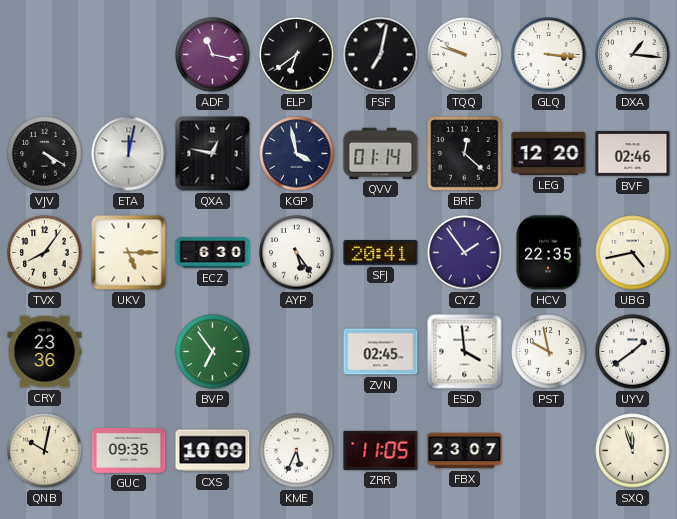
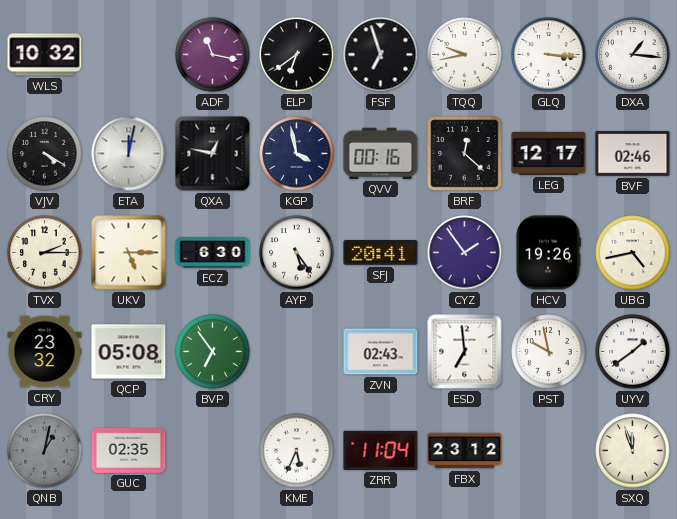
WLS: none -> 10:32 (45, 55)
FSF: 7:02 -> 6:57 (381, 55)
TQQ: 9:48 -> 9:43 (465, 55)
QVV: 01:14 -> 00:16 (381, 153)
LEG: 12:20 -> 12:17 (549, 153)
TVX: 8:06 -> 2:15 (45, 253)
HCV: 22:35 -> 19:26 (548, 253)
CRY: 23:36 -> 23:32 (45, 352)
QCP: none -> 05:08 (129, 352)
ZVN: 02:45 -> 02:43 (381, 352)
ESD: 3:59 -> 6:59 (465, 352)
QNB: 10:02 -> 1:02 (45, 451)
QNB dial: cream -> grey (45, 451)
GUC: 09:35 -> 02:35 (129, 451)
CXS: 10:09 -> none (213, 451)
ZRR: 11:05 -> 11:04 (381, 450)
FBX: 23:07 -> 23:12 (465, 451)
